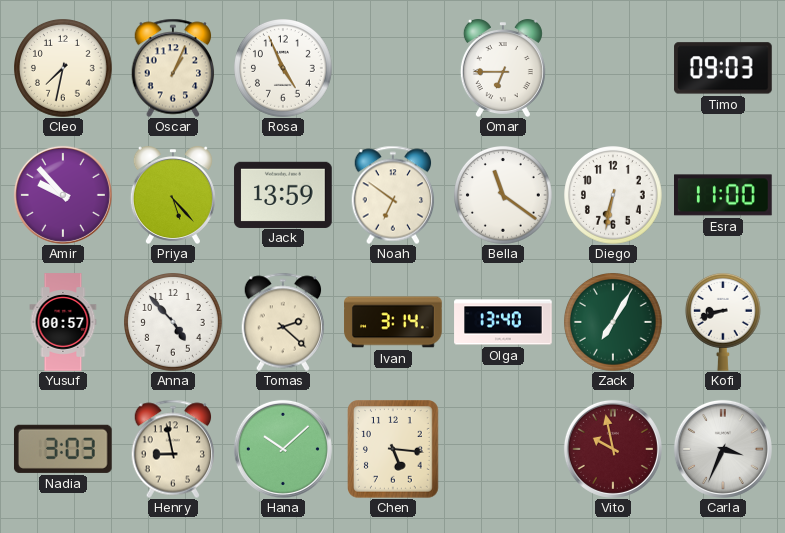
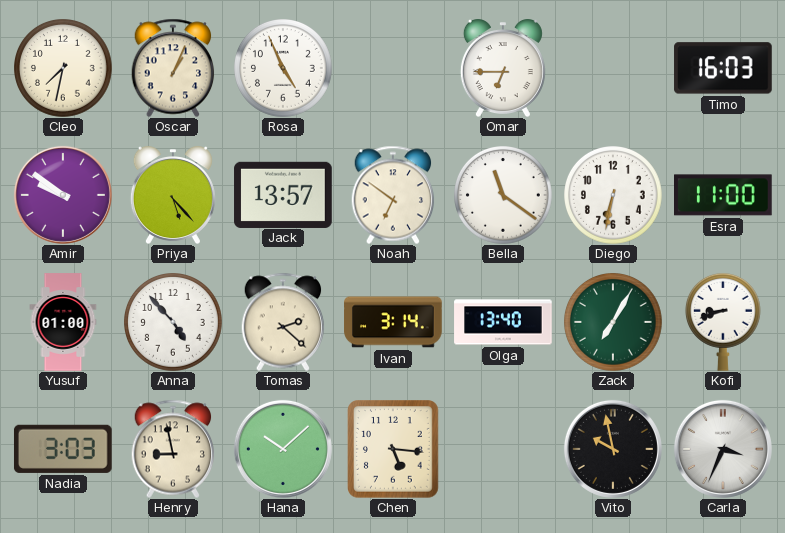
Timo: 09:03 -> 16:03 (723, 68)
Amir: 9:53 -> 9:51 (63, 195)
Jack: 13:59 -> 13:57 (283, 194)
Yusuf: 00:57 -> 01:00 (63, 322)
Vito dial: burgundy -> black (613, 449)
